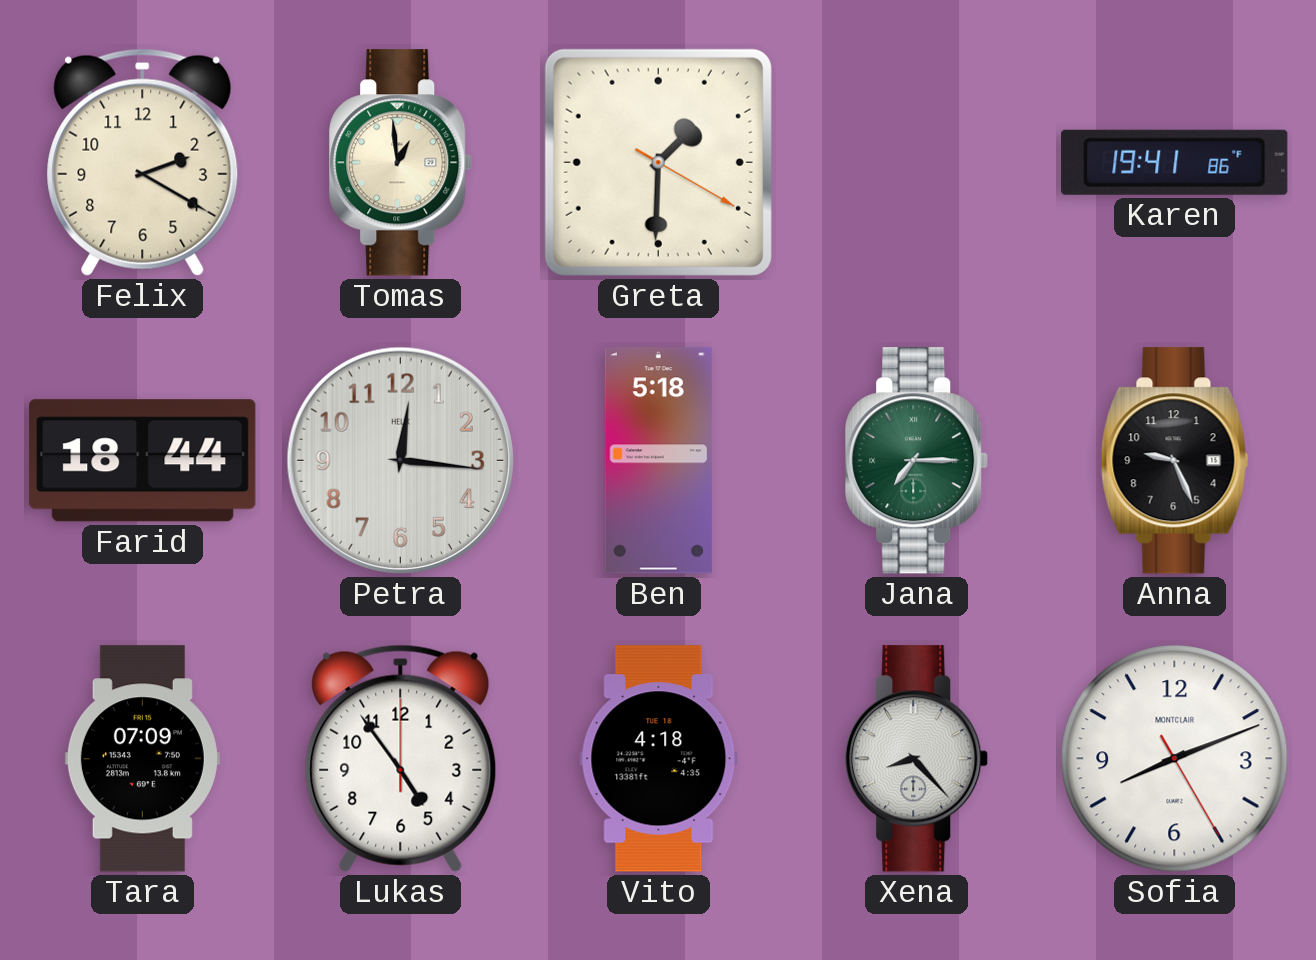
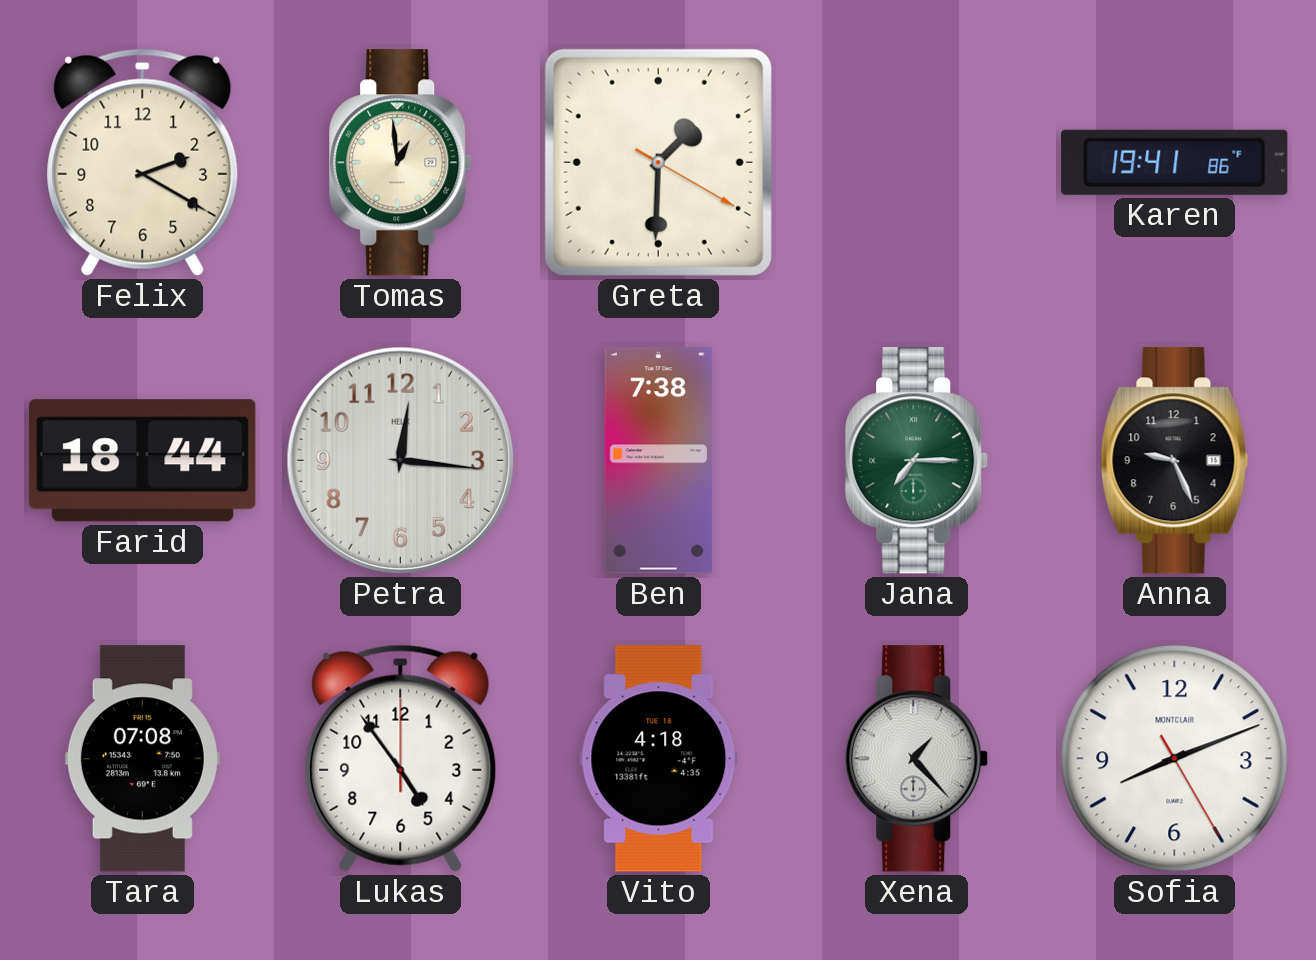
Ben: 5:18 -> 7:38 (659, 461)
Tara: 07:09 -> 07:08 (142, 759)
Xena: 8:23 -> 1:23 (917, 759)
